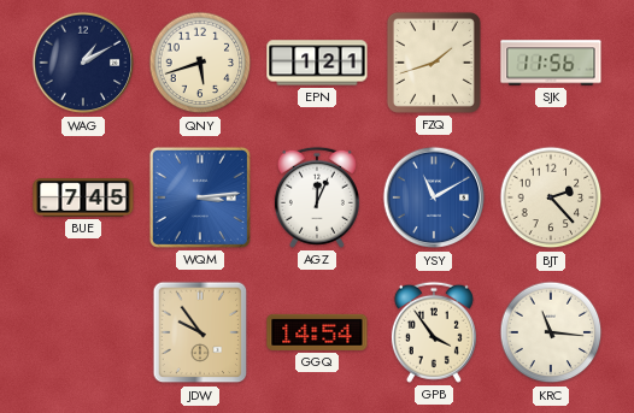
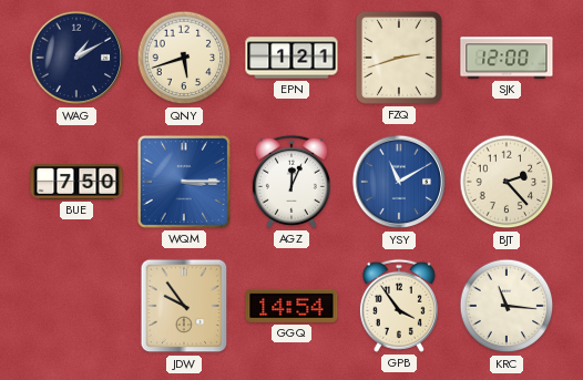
FZQ: 1:42 -> 2:42 (399, 58)
SJK: 11:56 -> 12:00 (507, 58)
BUE: 7:45 -> 7:50 (76, 182)
WQM: 3:14 -> 3:15 (184, 182)
